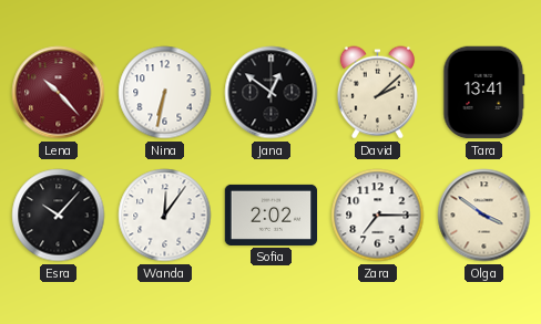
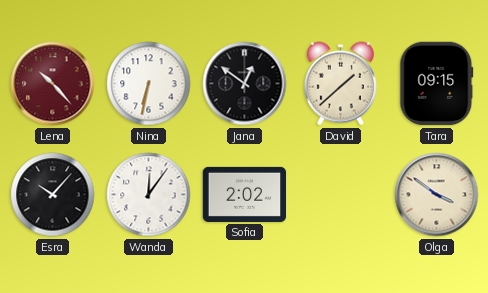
David: 2:08 -> 1:38 (340, 84)
Tara: 13:41 -> 09:15 (437, 84)
Zara: 7:15 -> none (378, 216)
